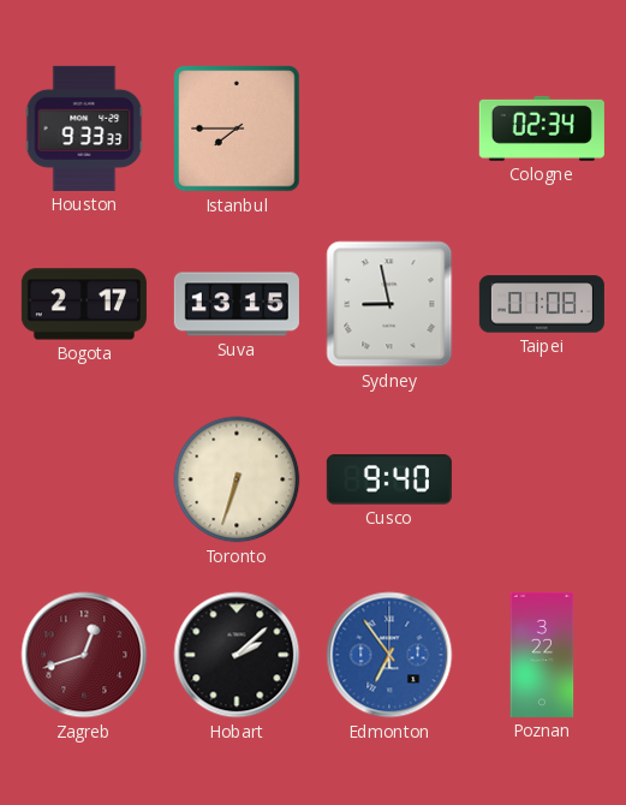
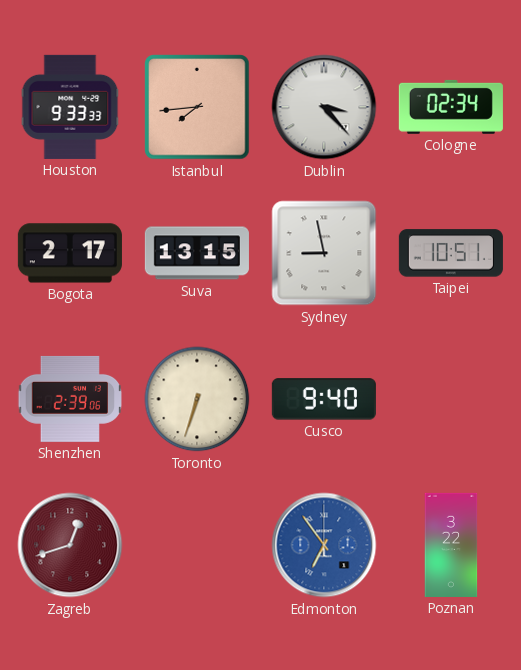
Istanbul: 7:45 -> 7:44 (197, 107)
Dublin: none -> 3:23 (324, 107)
Taipei: 01:08 -> 10:51 (451, 253)
Shenzhen: none -> 2:39 (69, 399)
Hobart: 2:08 -> none (237, 655)
